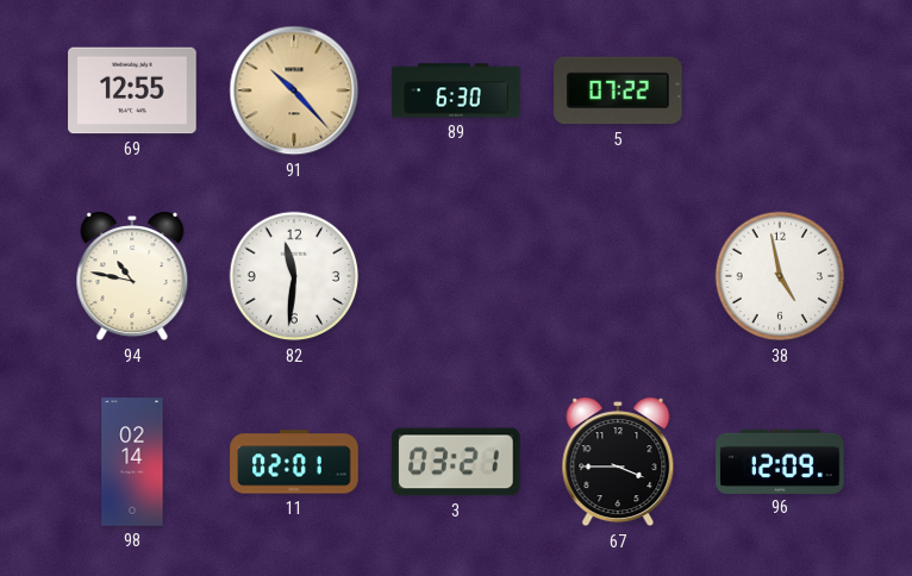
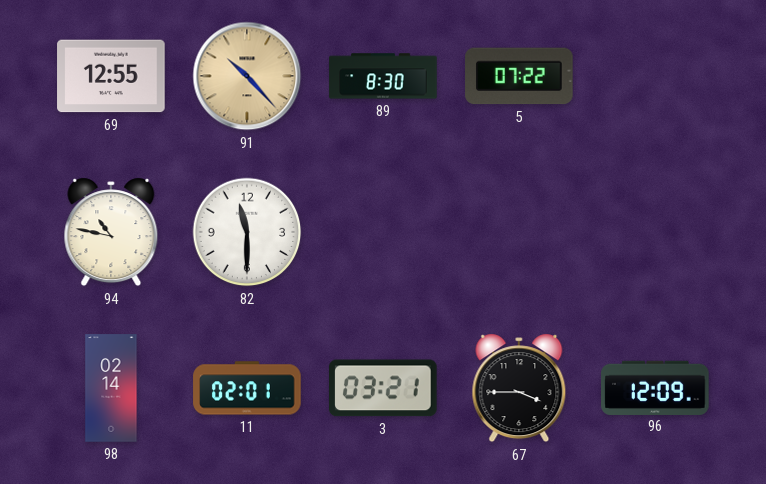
89: 6:30 -> 8:30 (383, 76)
82: 11:31 -> 11:30 (247, 232)
38: 4:58 -> none (780, 276)
